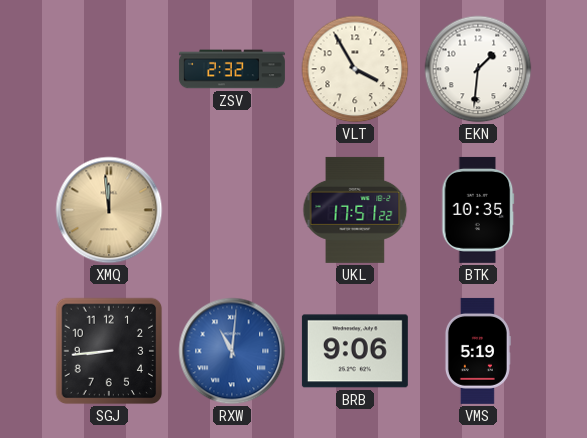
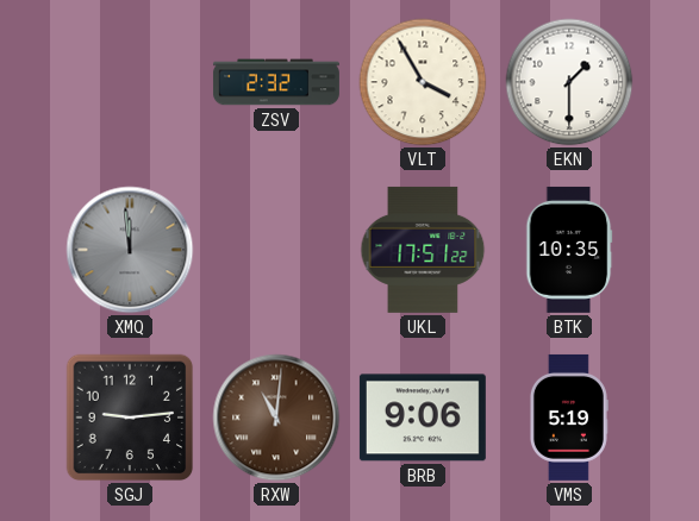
EKN: 1:31 -> 1:30 (569, 82)
XMQ dial: champagne -> grey (130, 250)
SGJ: 8:44 -> 9:14 (130, 418)
RXW dial: blue -> brown (276, 418)
